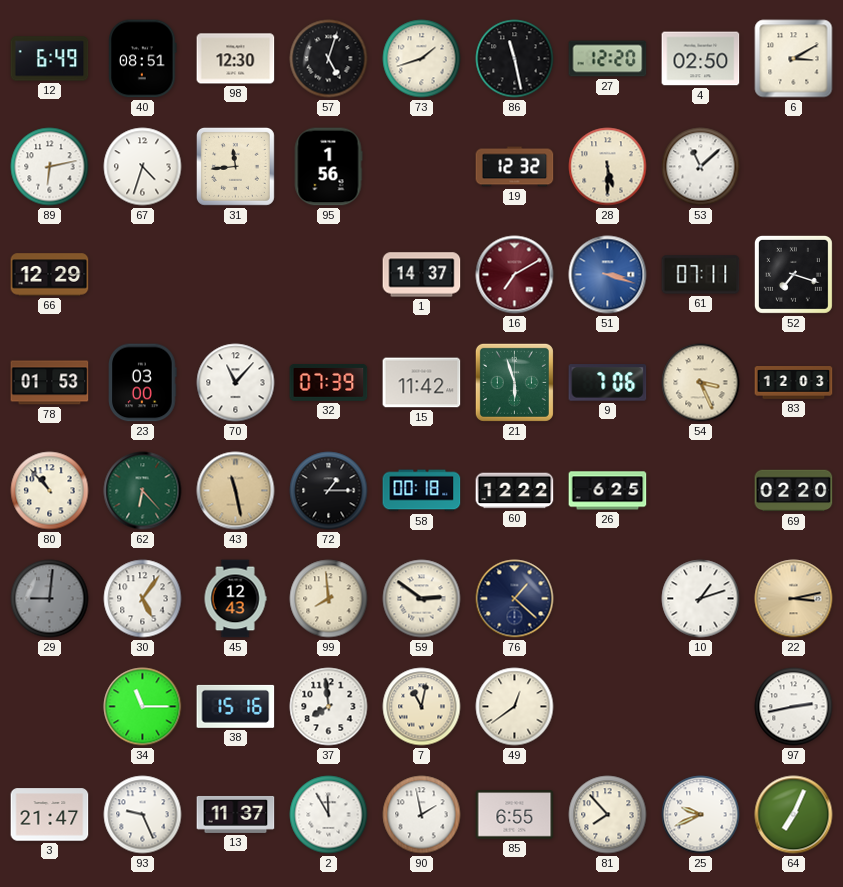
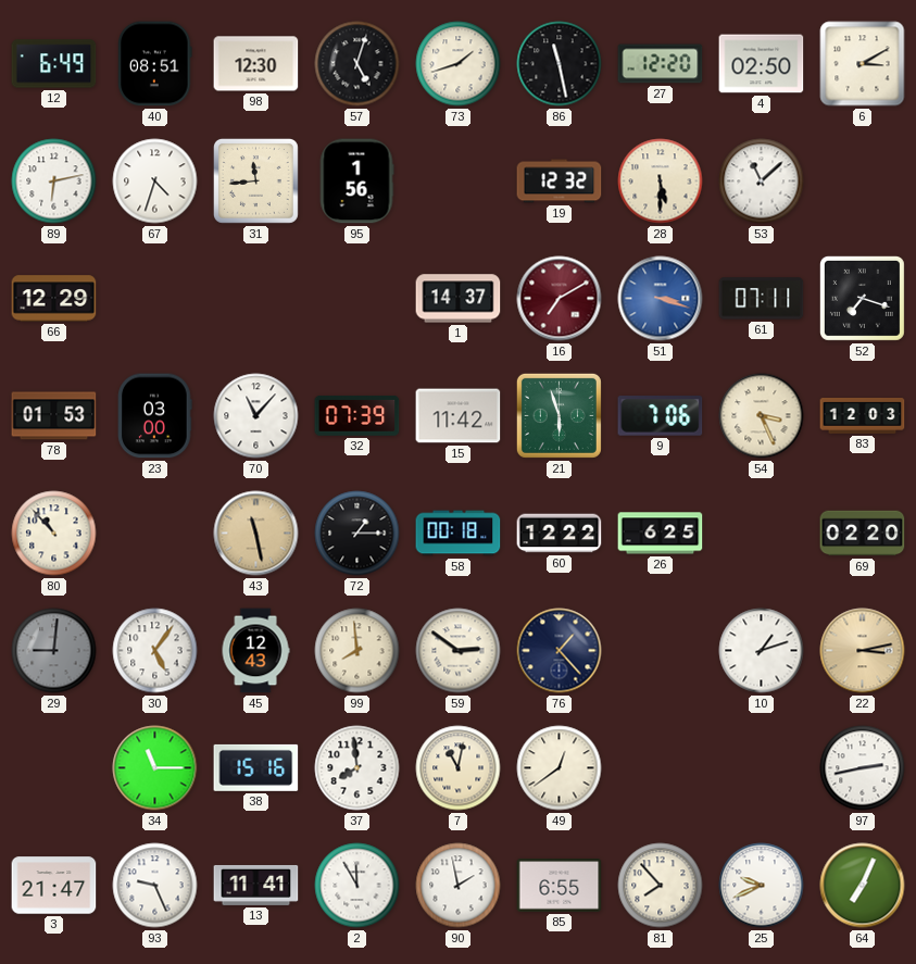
62: 6:23 -> none (143, 491)
76: 1:22 -> 1:23 (560, 651)
13: 11:37 -> 11:41 (256, 885)
